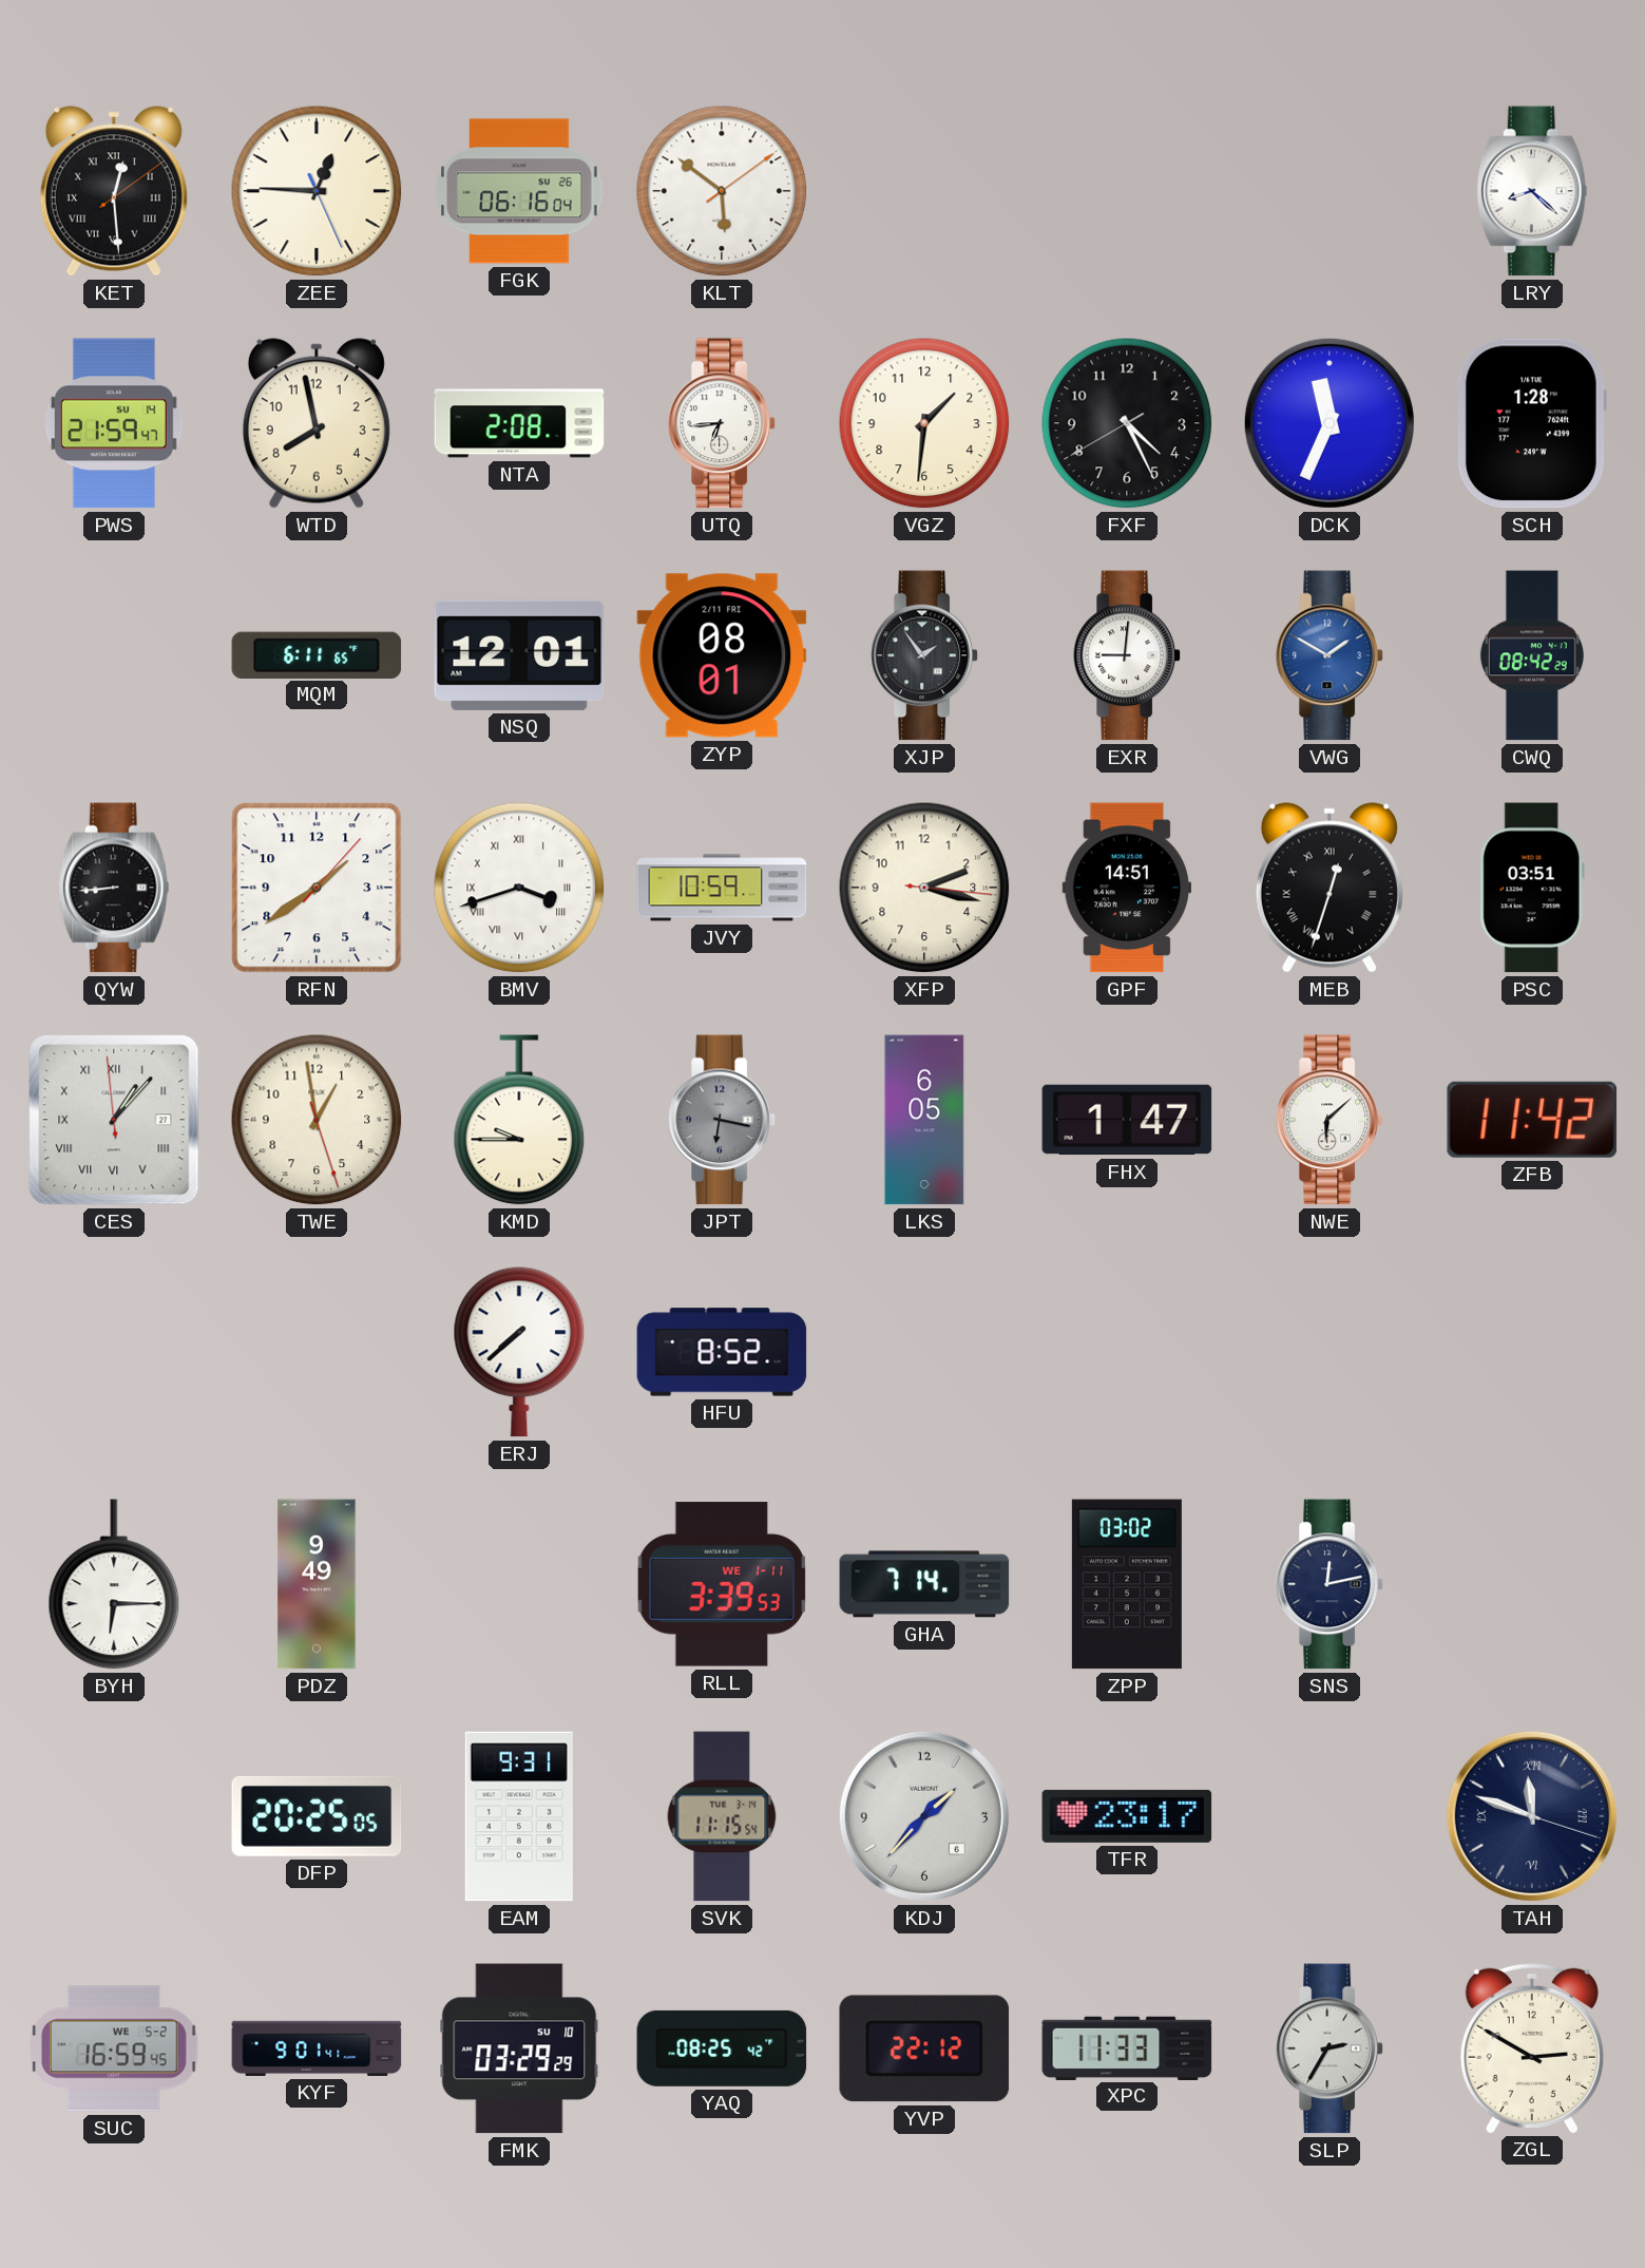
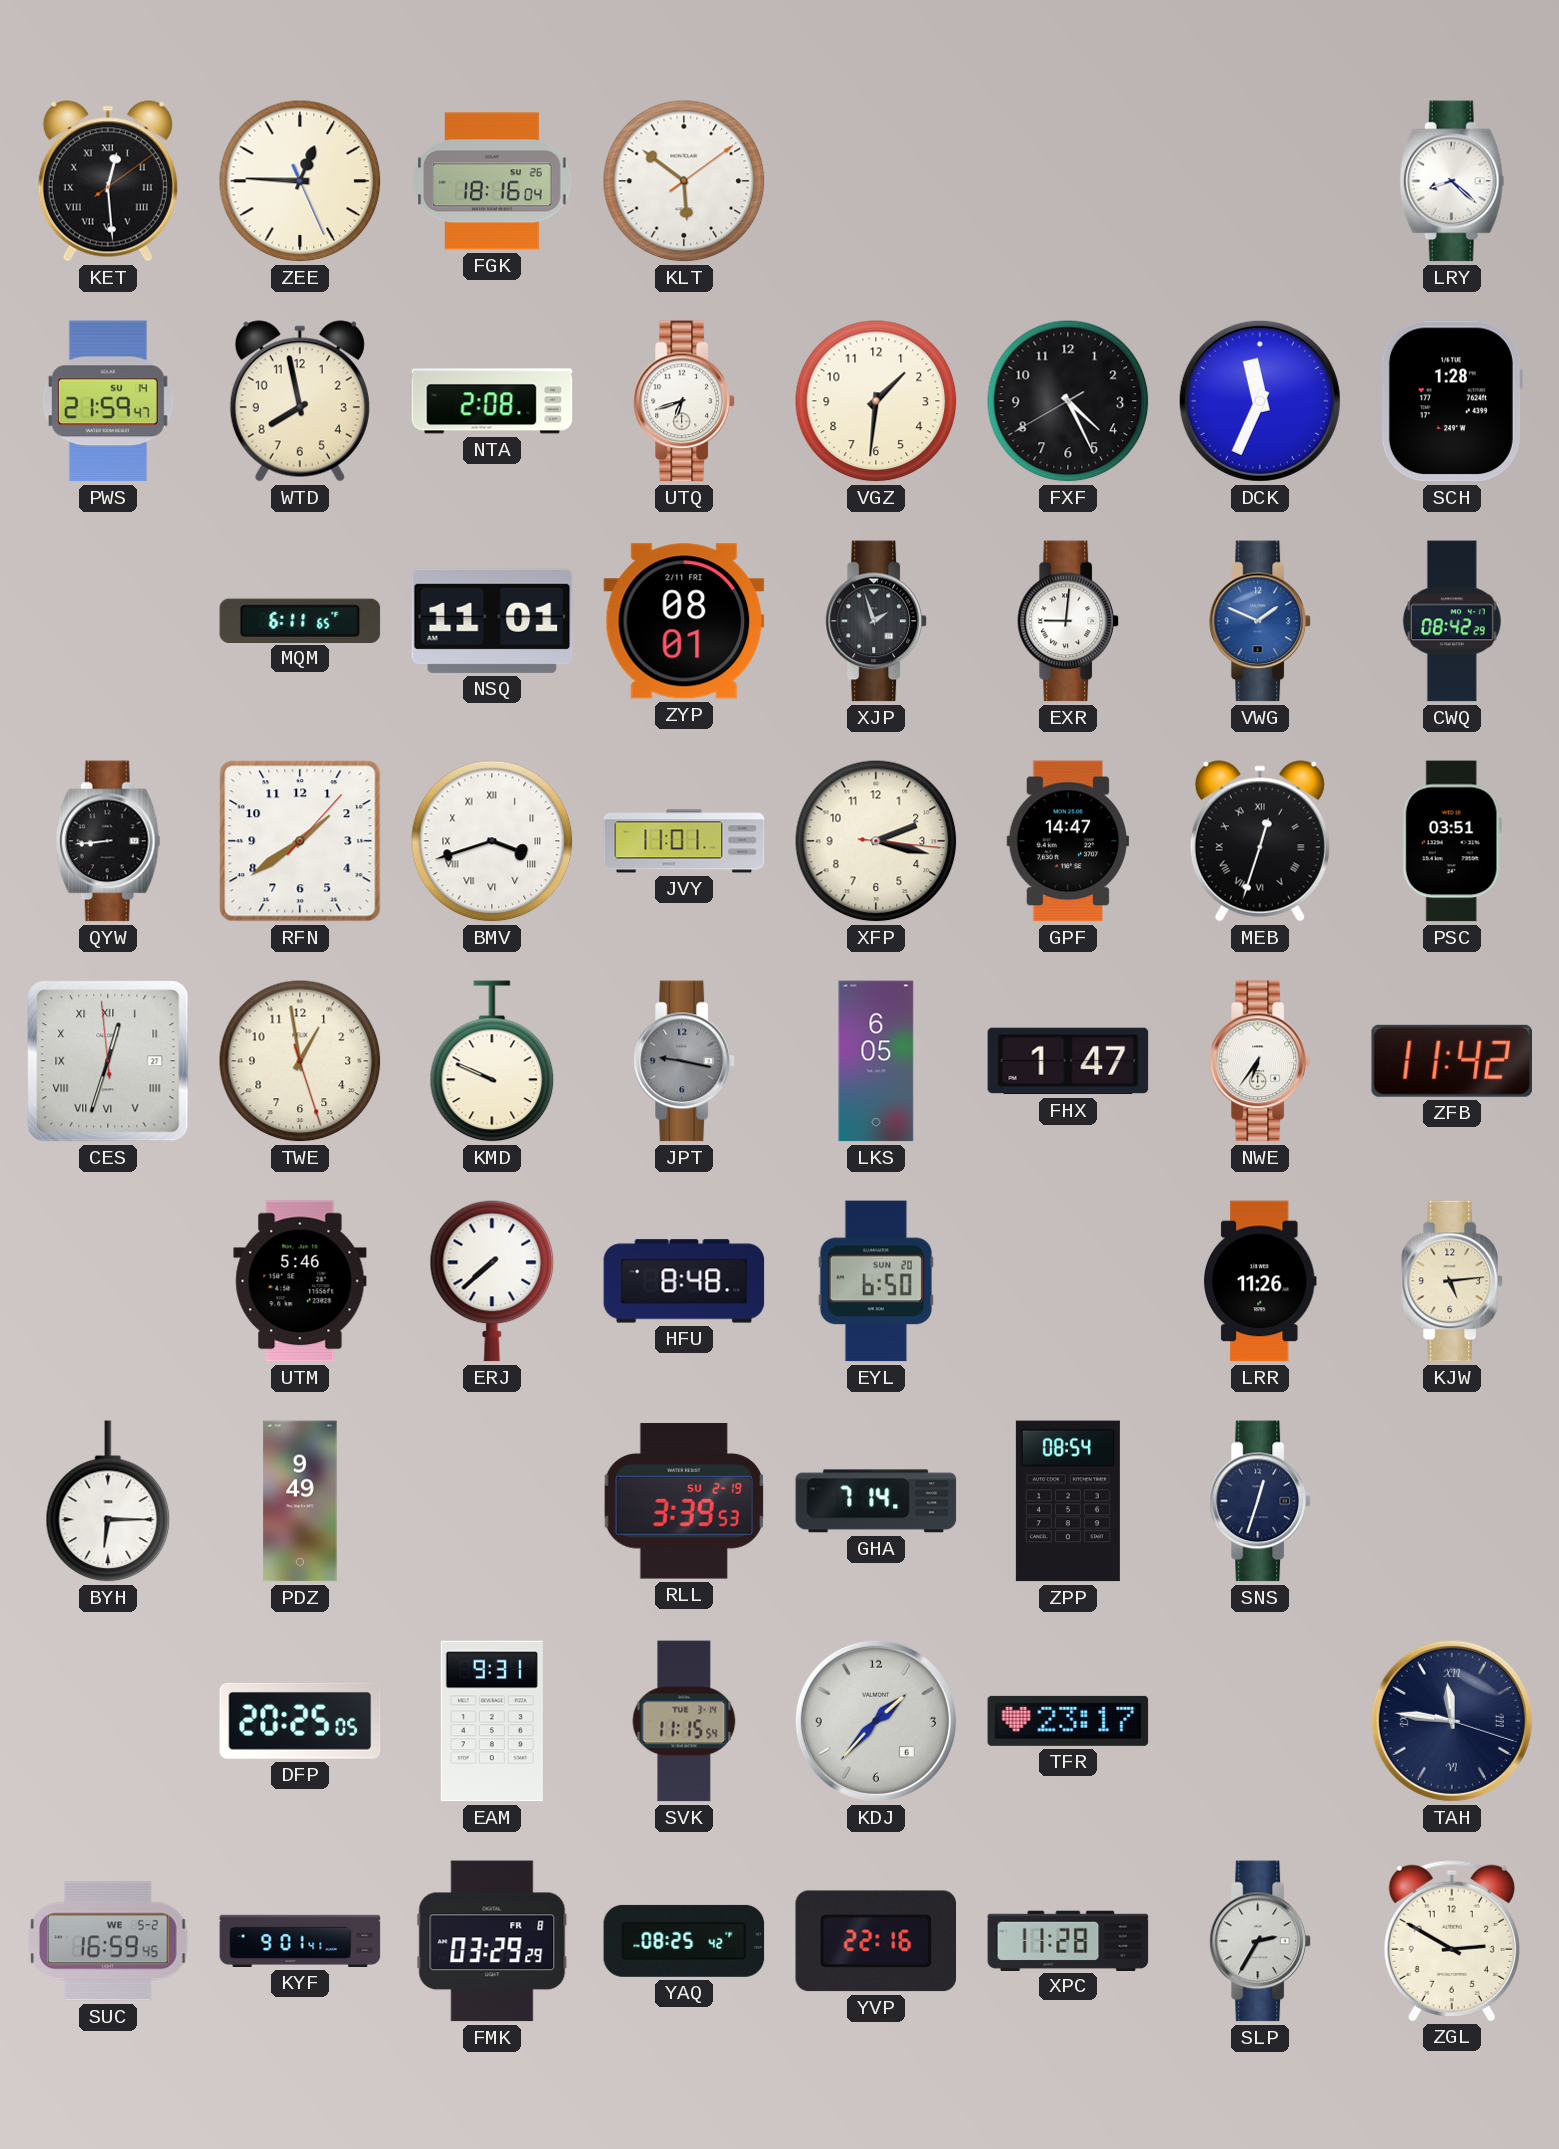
FGK: 06:16 -> 18:16 (492, 181)
UTQ: 6:44 -> 6:42 (684, 401)
NSQ: 12:01 -> 11:01 (492, 621)
XJP: 1:54 -> 1:57 (876, 621)
VWG: 1:50 -> 1:49 (1260, 621)
JVY: 10:59 -> 11:01 (684, 841)
GPF: 14:51 -> 14:47 (1067, 841)
CES: 1:06 -> 12:32 (108, 1061)
KMD: 9:45 -> 9:49 (492, 1061)
JPT: 6:17 -> 9:17 (684, 1061)
NWE: 6:08 -> 6:36 (1260, 1061)
UTM: none -> 5:46 (300, 1281)
HFU: 8:52 -> 8:48 (684, 1281)
EYL: none -> 6:50 (876, 1281)
LRR: none -> 11:26 (1260, 1281)
KJW: none -> 5:14 (1452, 1281)
RLL date: WE 1-11 -> SU 2-19 (684, 1501)
ZPP: 03:02 -> 08:54 (1068, 1501)
SNS: 12:13 -> 12:33 (1260, 1501)
TAH: 11:48 -> 11:46 (1452, 1721)
FMK date: SU 10 -> FR 8 (492, 1941)
YVP: 22:12 -> 22:16 (876, 1941)
XPC: 11:33 -> 11:28 (1068, 1940)
